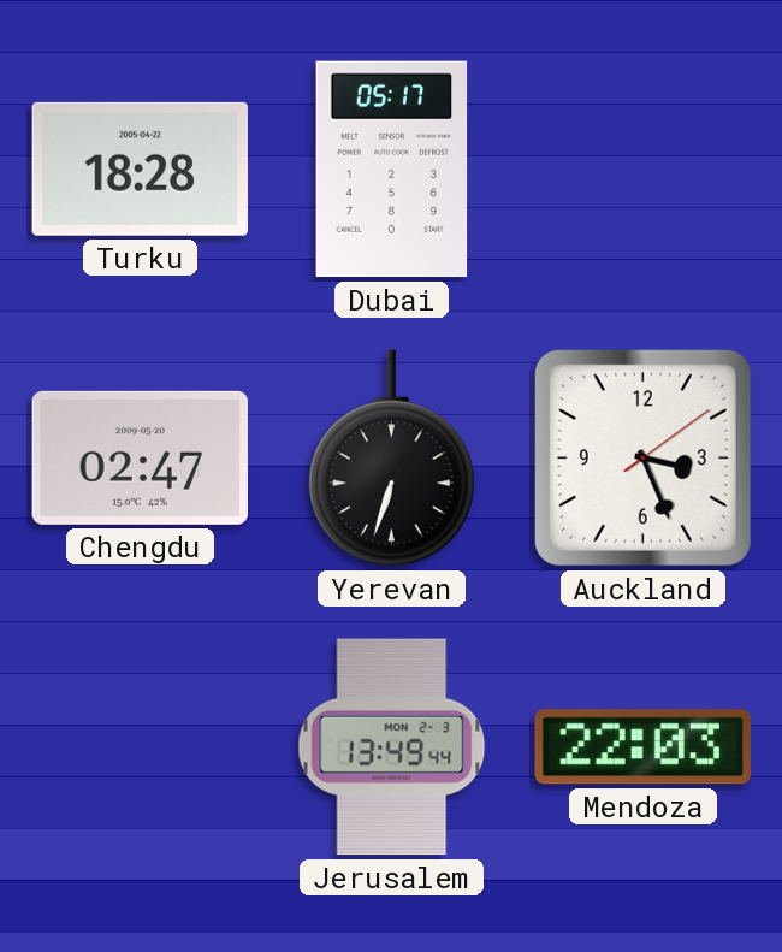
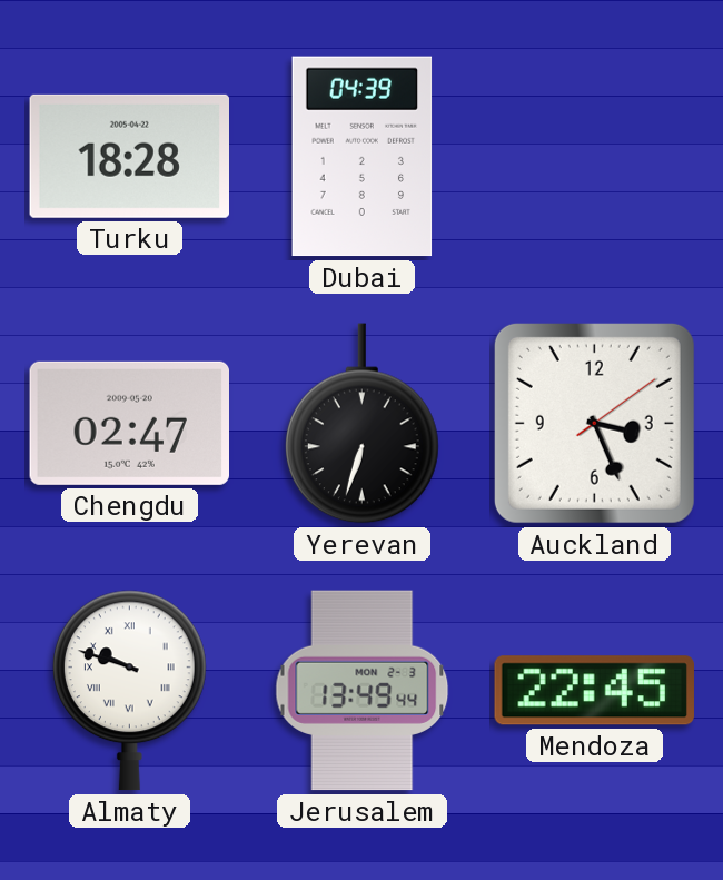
Dubai: 05:17 -> 04:39 (363, 157)
Almaty: none -> 9:48 (129, 691)
Mendoza: 22:03 -> 22:45 (594, 691)
